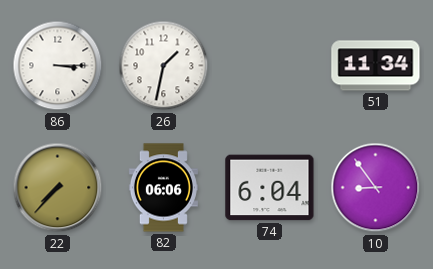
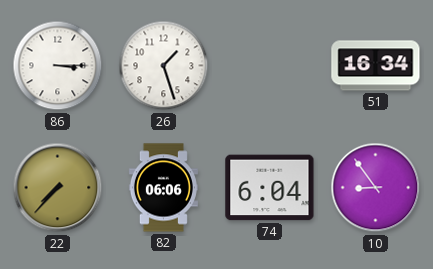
26: 1:32 -> 1:27 (164, 66)
51: 11:34 -> 16:34 (376, 66)
